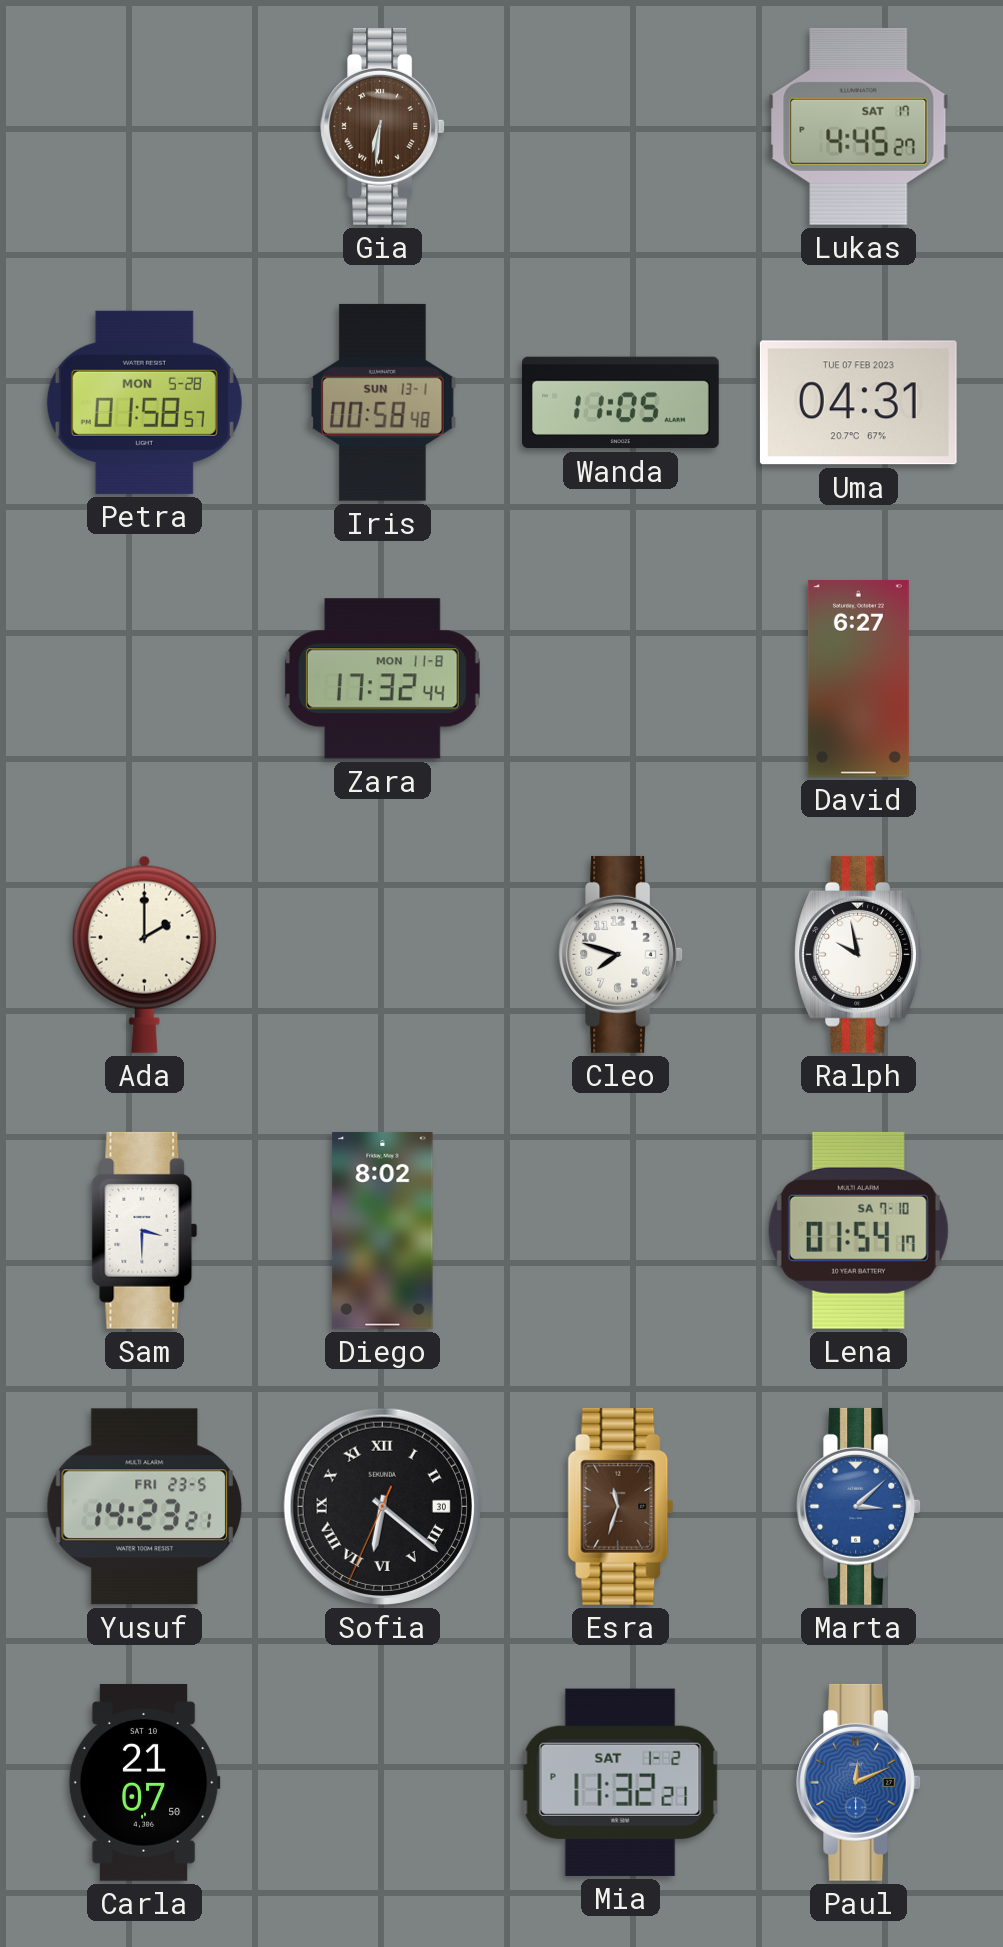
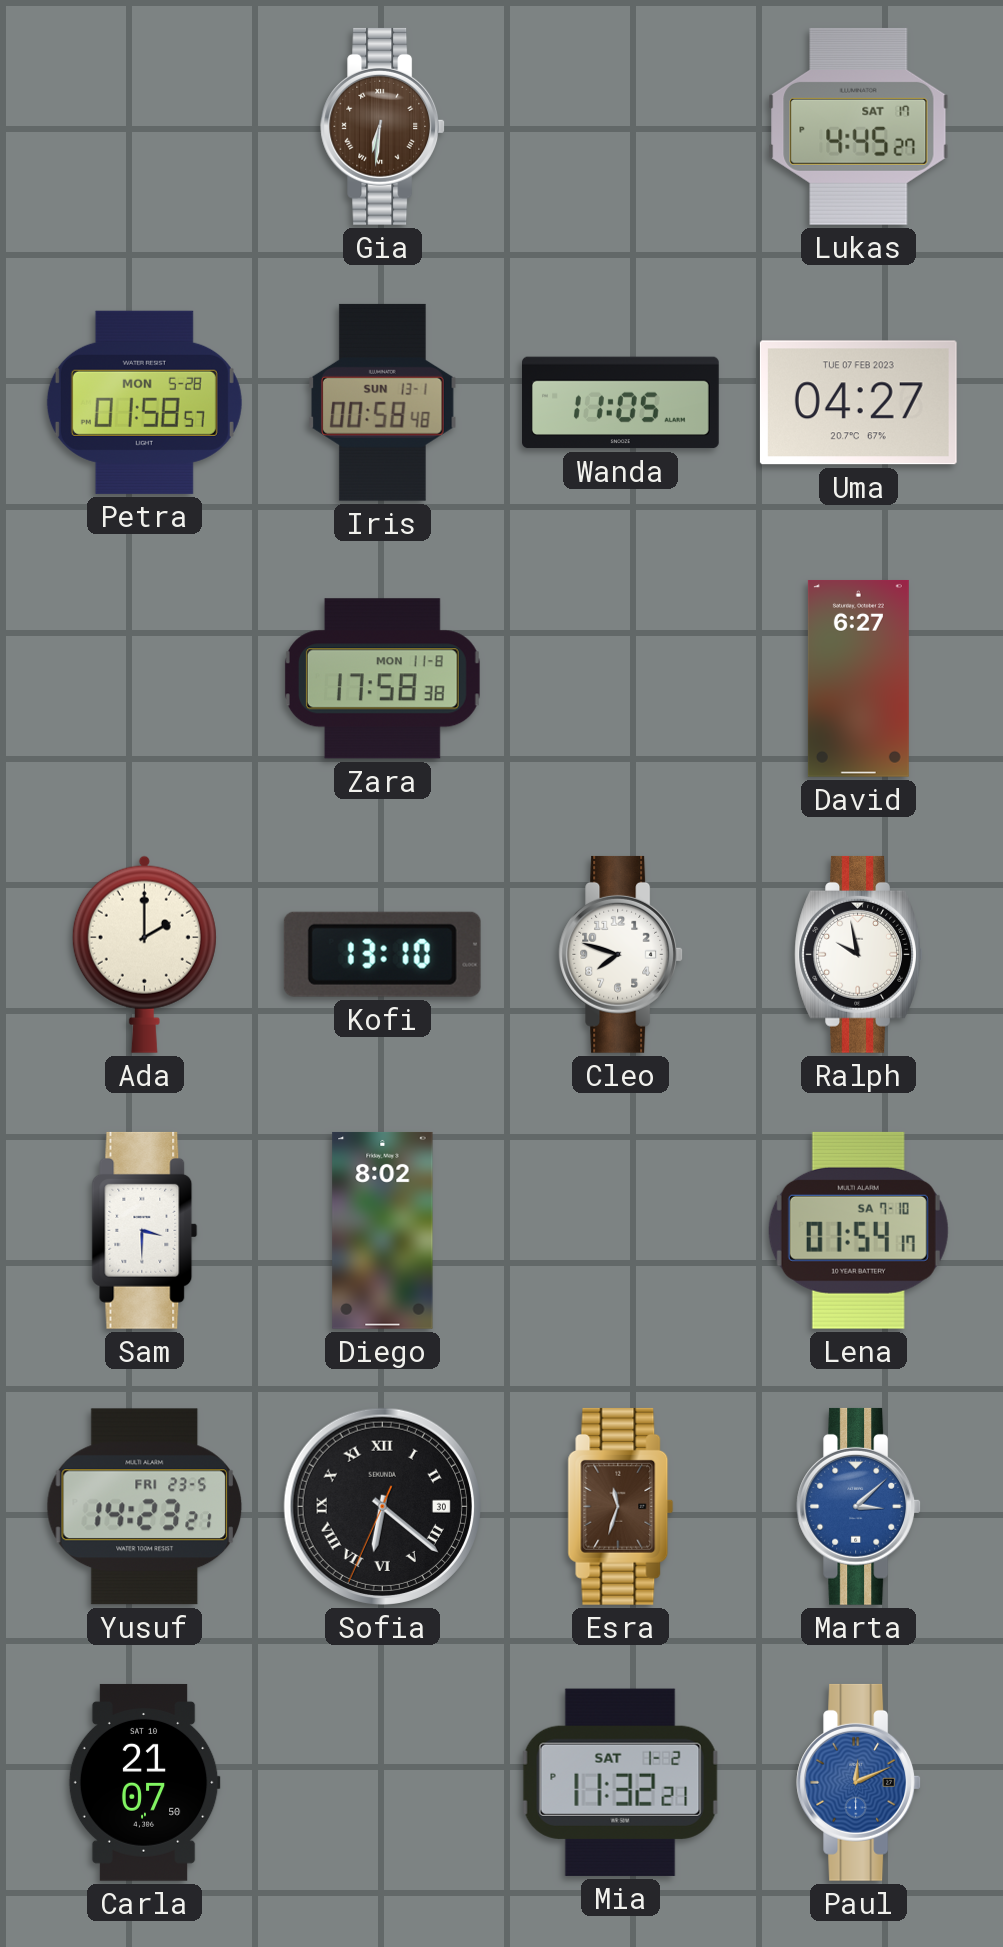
Uma: 04:31 -> 04:27 (858, 403)
Zara: 17:32 -> 17:58 (382, 679)
Kofi: none -> 13:10 (382, 954)
